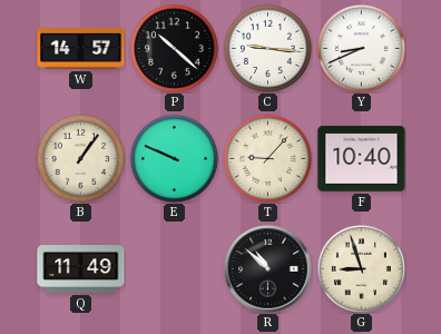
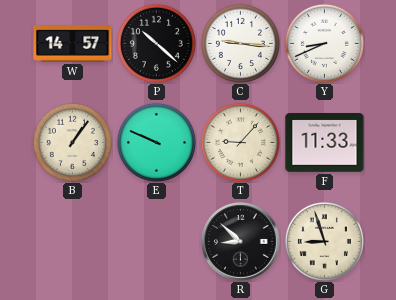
F: 10:40 -> 11:33 (325, 143)
Q: 11:49 -> none (81, 269)
R: 10:52 -> 8:52 (241, 242)
